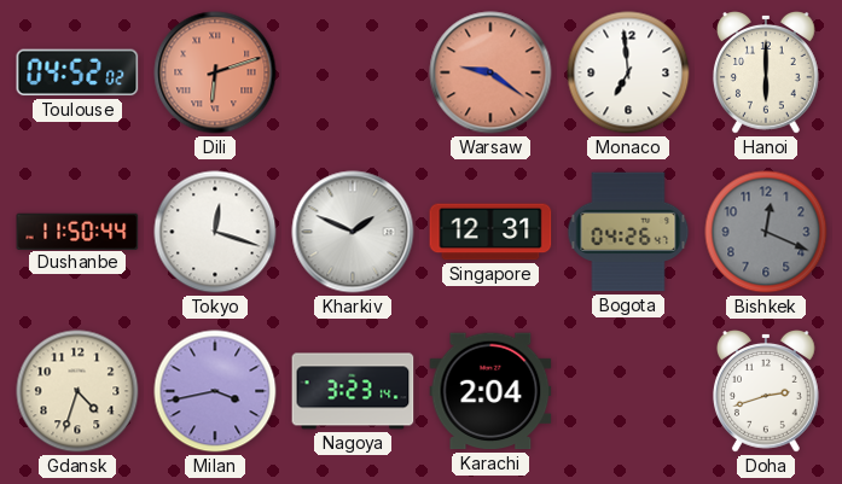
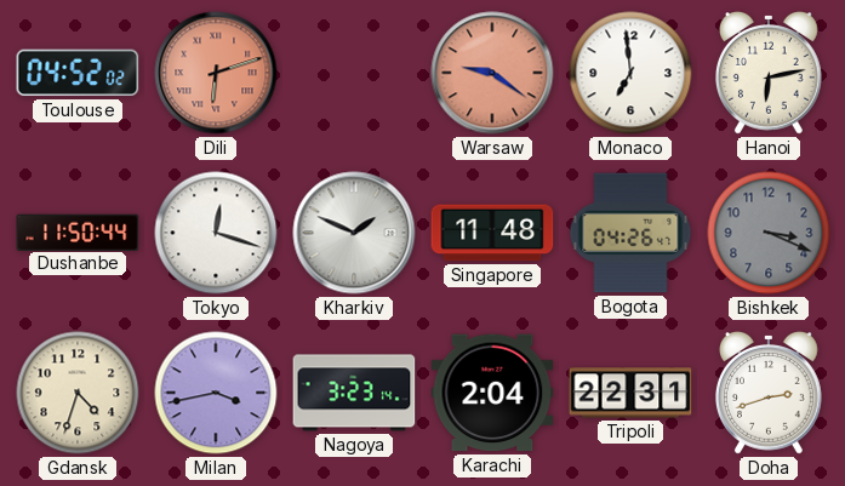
Hanoi: 6:00 -> 6:13 (769, 74)
Singapore: 12:31 -> 11:48 (492, 233)
Bishkek: 12:19 -> 3:19 (769, 233)
Tripoli: none -> 22:31 (630, 393)
